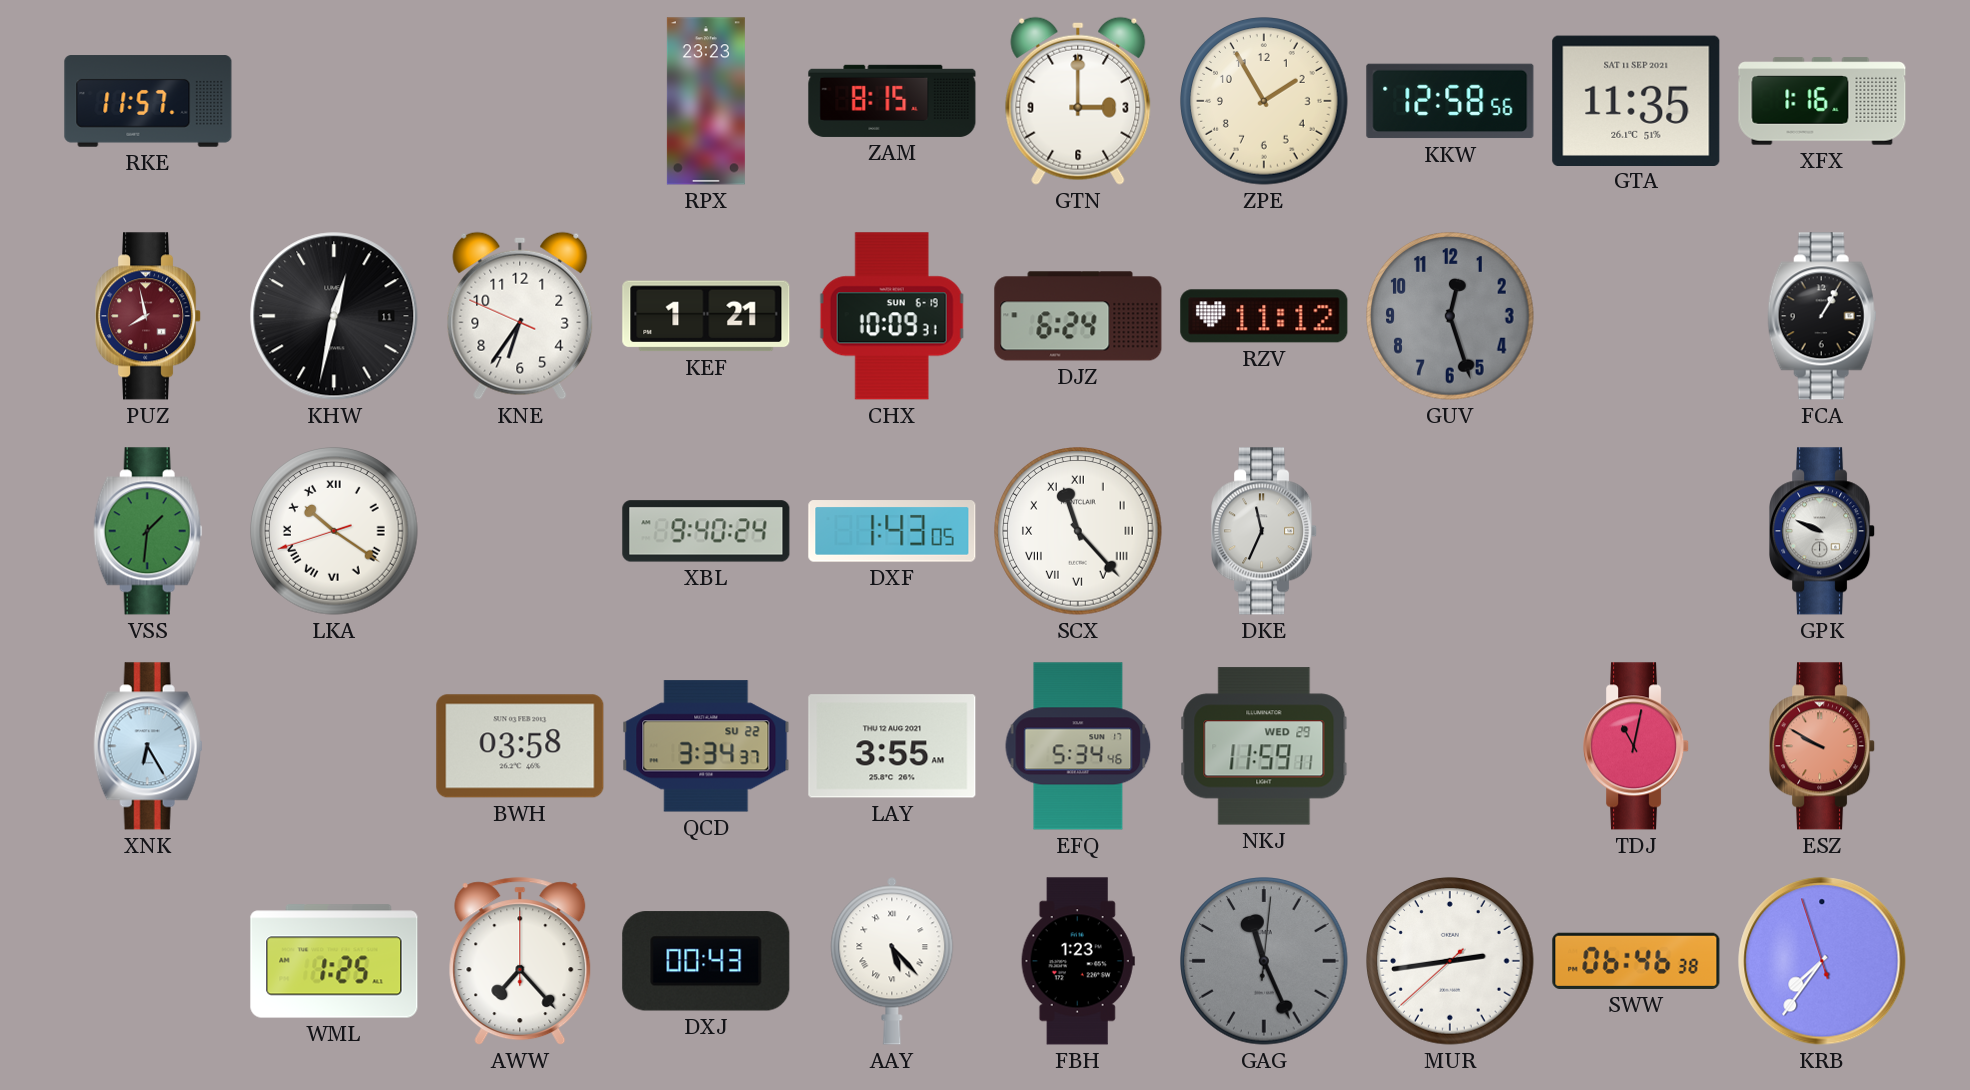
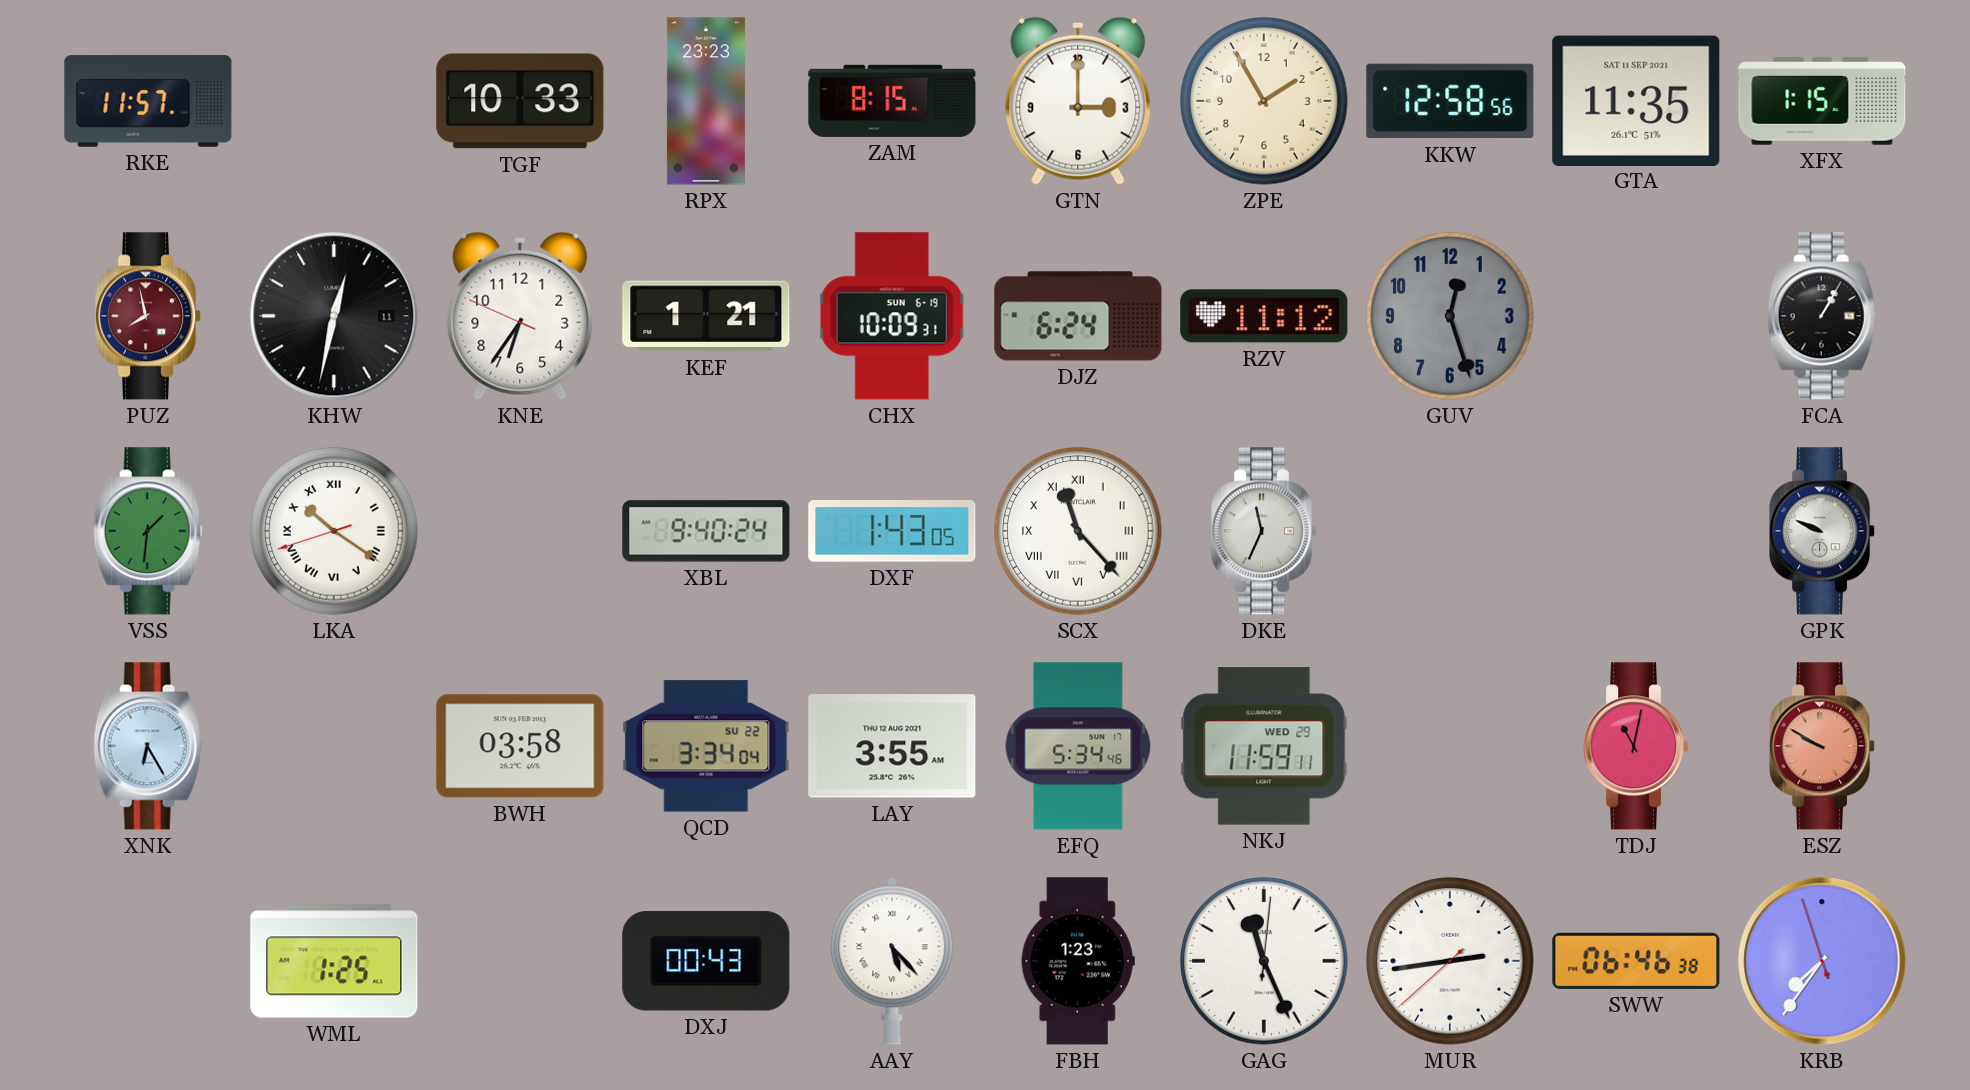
TGF: none -> 10:33 (520, 101)
XFX: 1:16 -> 1:15 (1822, 101)
QCD: 3:34:37 -> 3:34:04 (706, 746)
AWW: 7:23 -> none (520, 962)
GAG dial: grey -> white (1264, 961)
